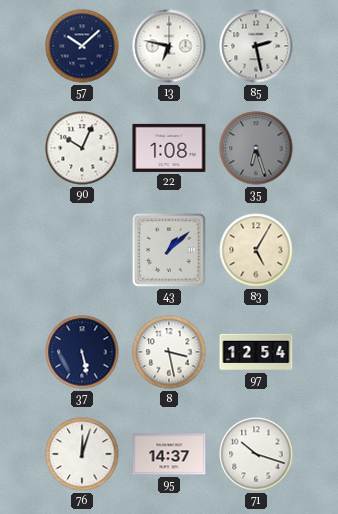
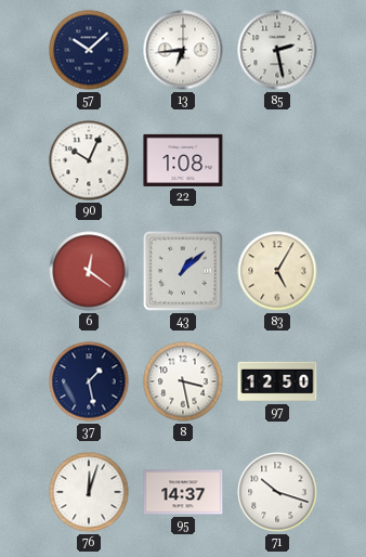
13: 6:47 -> 6:44 (183, 50)
35: 6:27 -> none (256, 148)
6: none -> 12:21 (89, 271)
37: 5:28 -> 1:28 (89, 381)
97: 12:54 -> 12:50 (277, 381)
